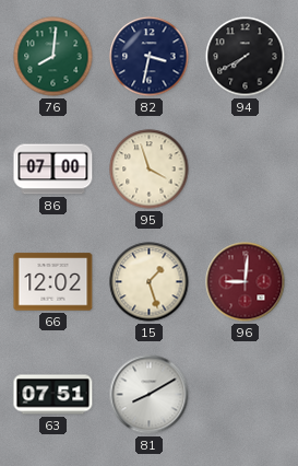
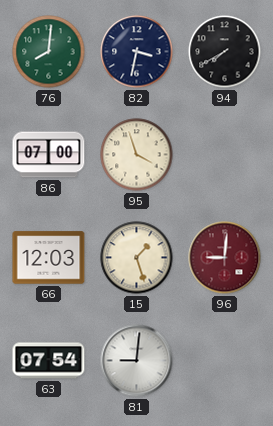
66: 12:02 -> 12:03 (49, 258)
63: 07:51 -> 07:54 (49, 361)
81: 8:10 -> 9:01 (137, 361)
